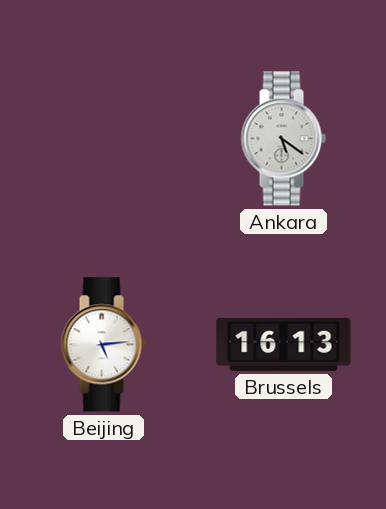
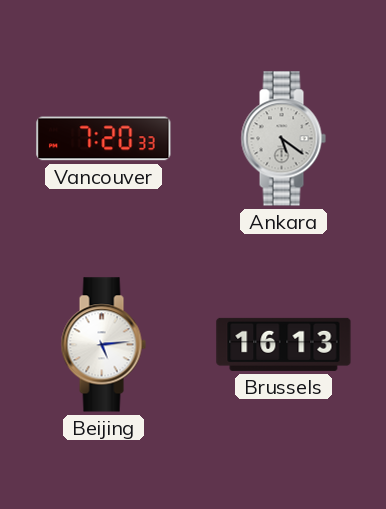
Vancouver: none -> 7:20 (104, 139)
